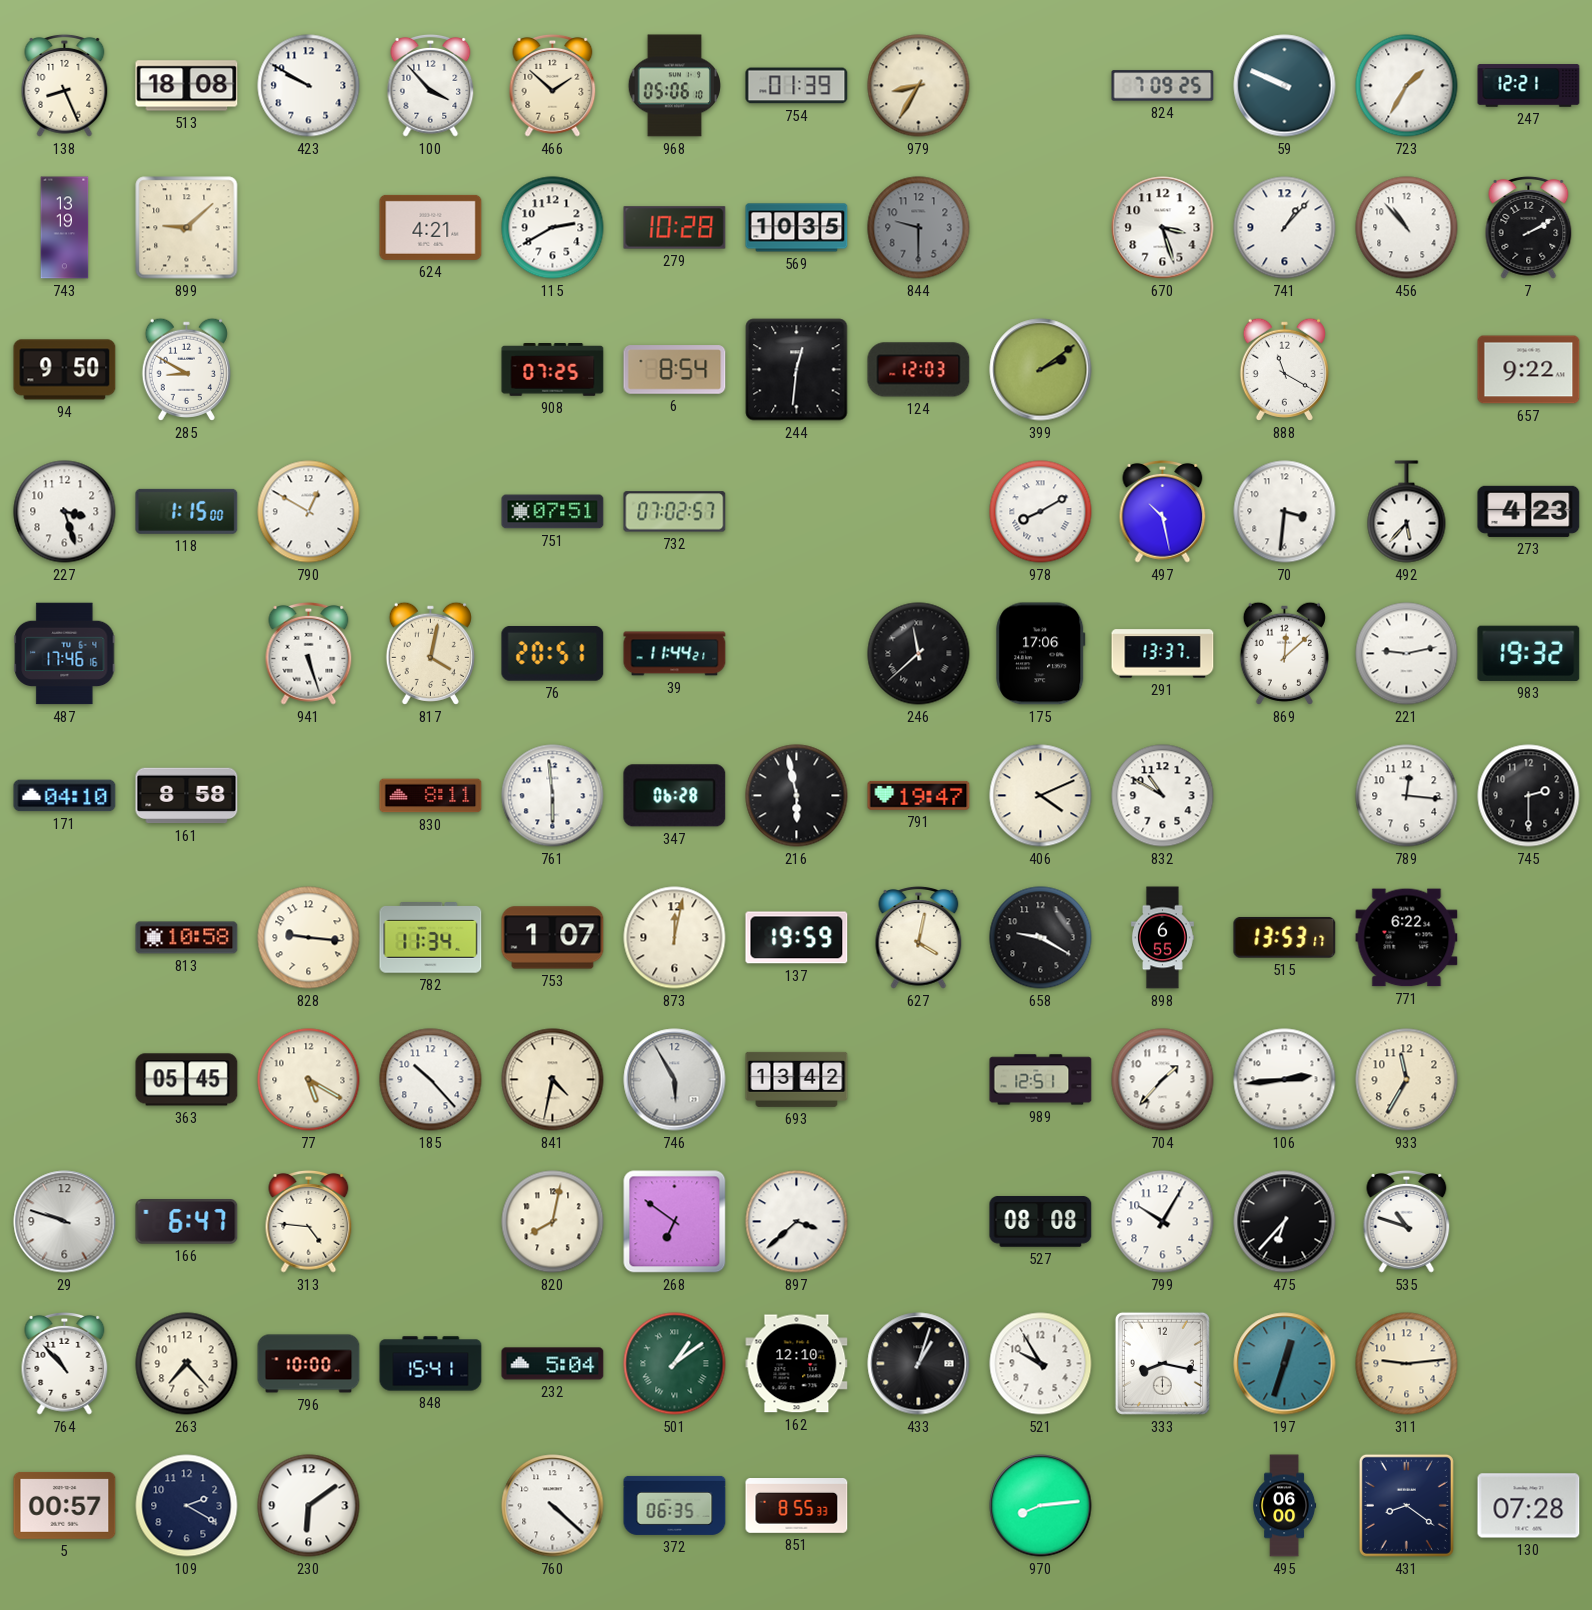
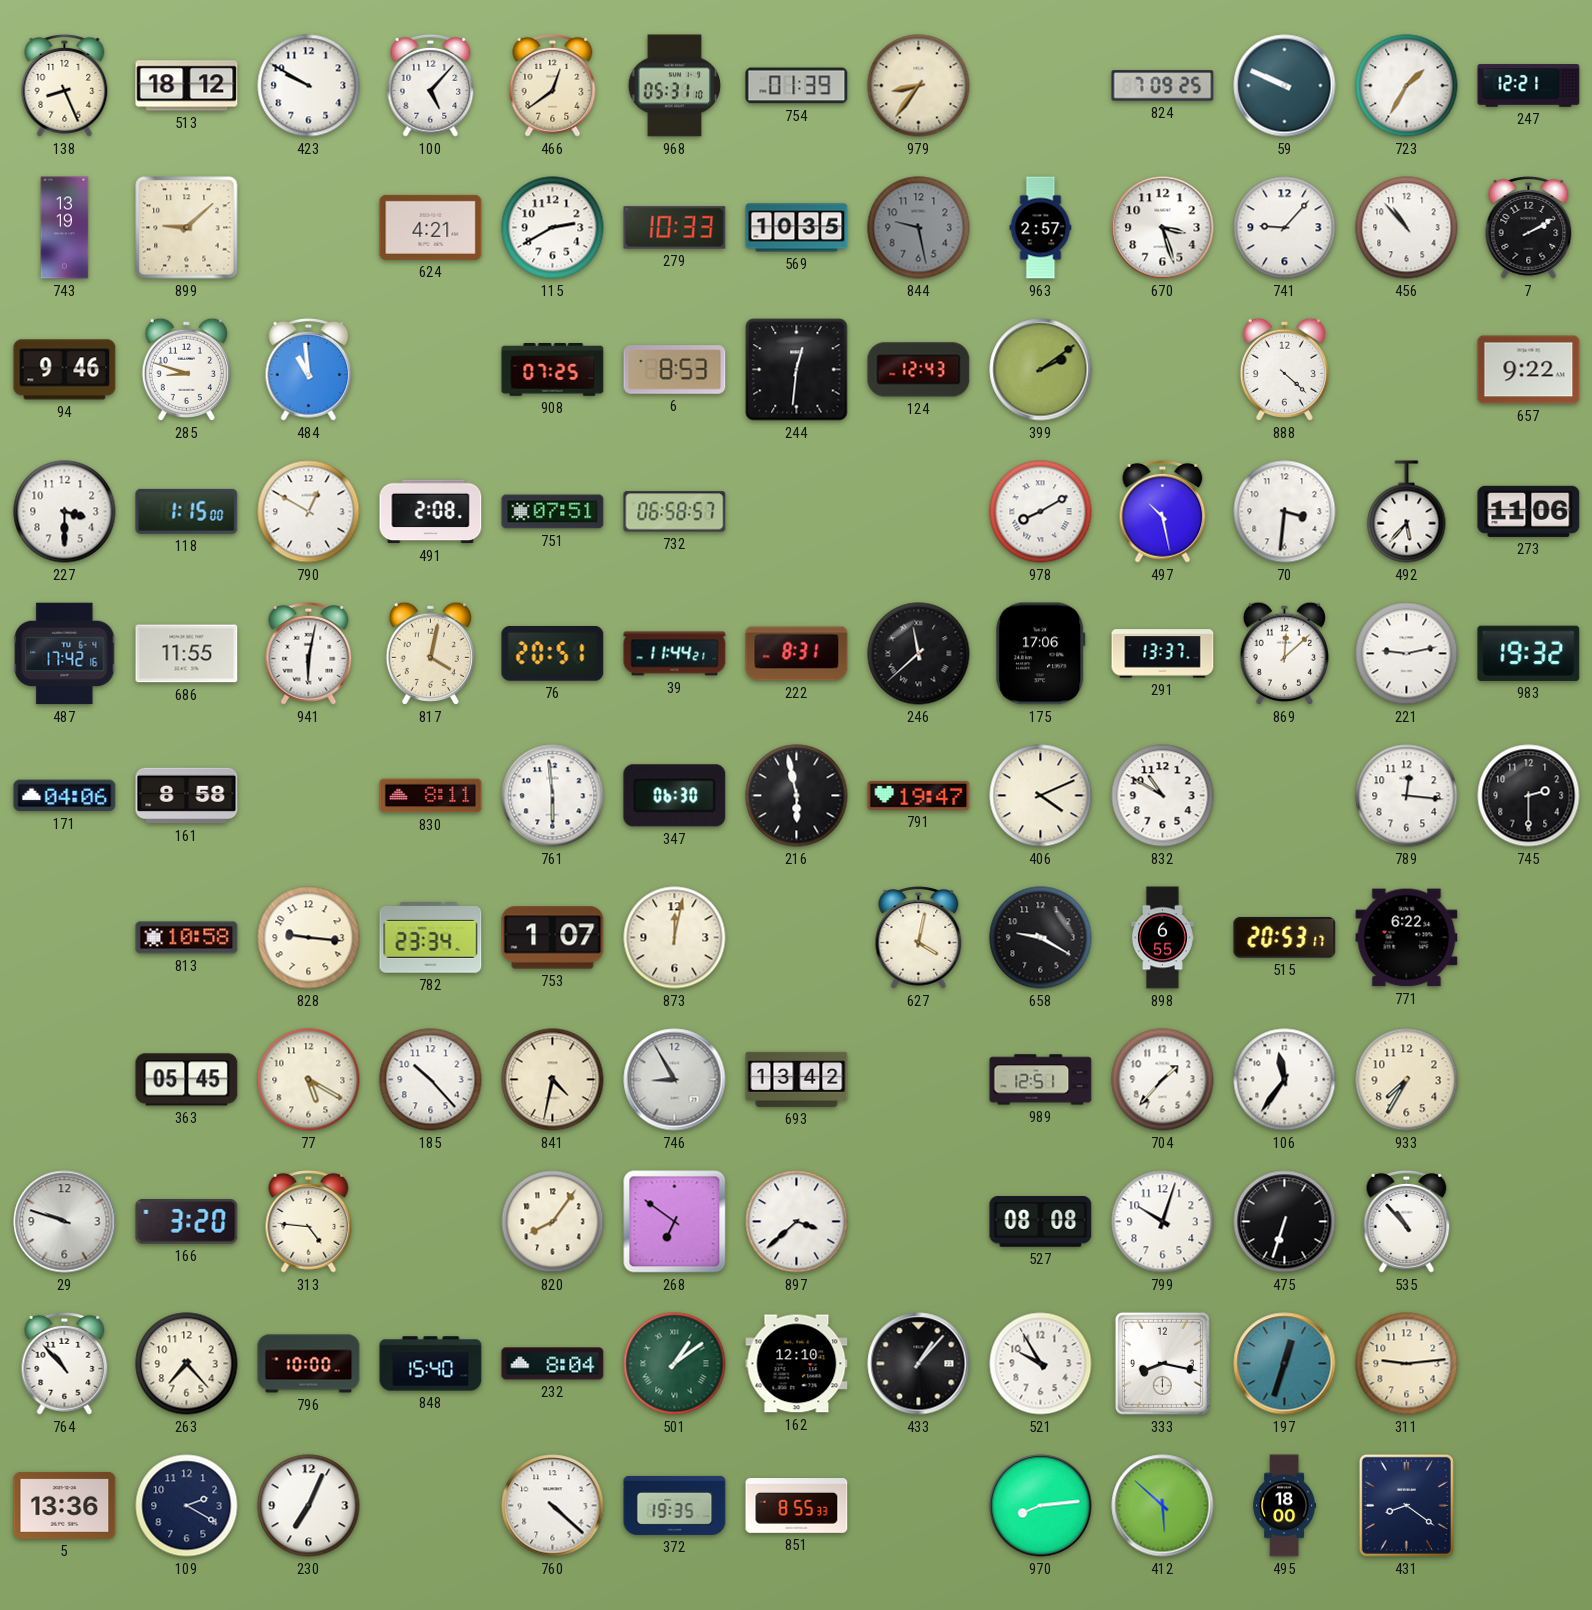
513: 18:08 -> 18:12 (187, 86)
100: 3:53 -> 5:07 (431, 85)
466: 1:52 -> 12:39 (553, 85)
968: 05:06 -> 05:31 (674, 86)
979: 8:35 -> 8:36 (919, 86)
279: 10:28 -> 10:33 (675, 228)
844: 9:30 -> 9:28 (919, 228)
963: none -> 2:57 (1041, 228)
741: 1:07 -> 9:07 (1285, 228)
94: 9:50 -> 9:46 (65, 370)
285: 8:50 -> 8:48 (186, 369)
484: none -> 10:59 (309, 369)
6: 8:54 -> 8:53 (675, 370)
124: 12:03 -> 12:43 (919, 370)
888: 11:20 -> 4:22 (1284, 369)
227: 3:27 -> 3:30 (65, 512)
491: none -> 2:08 (431, 512)
732: 07:02 -> 06:58 (675, 512)
273: 4:23 -> 11:06 (1529, 511)
487: 17:46 -> 17:42 (65, 654)
686: none -> 11:55 (187, 654)
941: 5:27 -> 6:02 (309, 653)
222: none -> 8:31 (797, 654)
171: 04:10 -> 04:06 (65, 796)
347: 06:28 -> 06:30 (675, 796)
782: 11:34 -> 23:34 (431, 938)
137: 19:59 -> none (797, 938)
515: 13:53 -> 20:53 (1285, 937)
746: 5:55 -> 8:55 (675, 1080)
106: 2:44 -> 11:36 (1285, 1080)
933: 11:35 -> 7:35 (1407, 1080)
166: 6:47 -> 3:20 (187, 1222)
820: 8:02 -> 8:06 (553, 1222)
799: 10:05 -> 10:03 (1163, 1222)
475: 6:37 -> 6:33 (1285, 1222)
535: 10:48 -> 10:53 (1407, 1221)
848: 15:41 -> 15:40 (431, 1364)
232: 5:04 -> 8:04 (553, 1364)
433: 1:03 -> 1:07 (919, 1364)
5: 00:57 -> 13:36 (65, 1505)
230: 6:09 -> 7:04 (309, 1506)
372: 06:35 -> 19:35 (675, 1505)
412: none -> 5:52 (1163, 1506)
495: 06:00 -> 18:00 (1285, 1506)
130: 07:28 -> none (1529, 1506)
